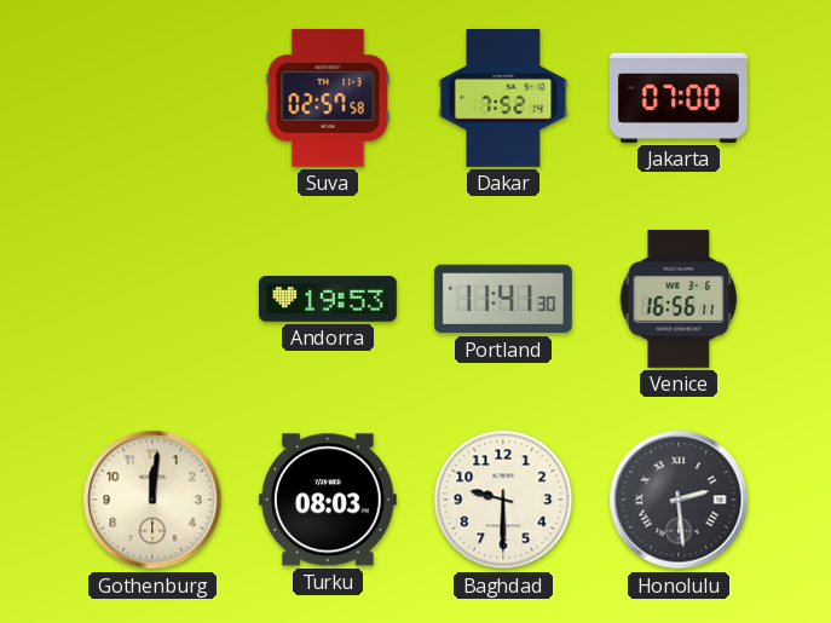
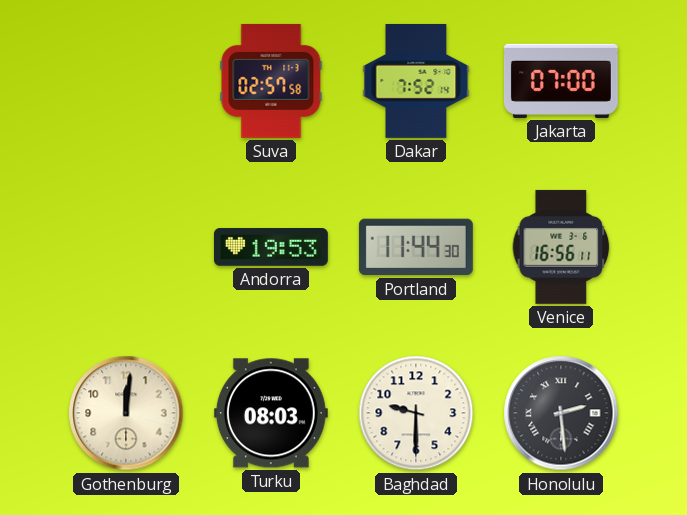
Portland: 11:41 -> 11:44 (416, 247)
